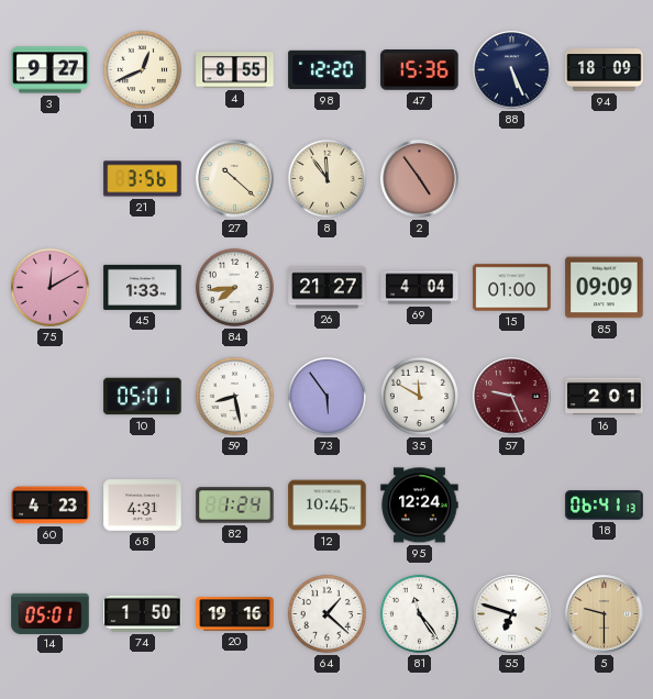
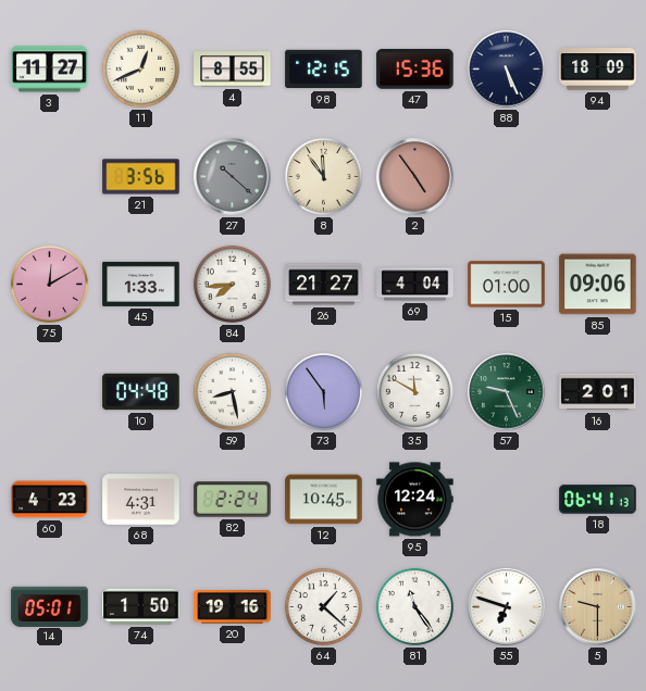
3: 9:27 -> 11:27 (50, 70)
98: 12:20 -> 12:15 (324, 70)
27 dial: cream -> grey (233, 177)
85: 09:09 -> 09:06 (598, 285)
10: 05:01 -> 04:48 (141, 392)
57 dial: burgundy -> green (507, 392)
82: 1:24 -> 2:24 (233, 500)
